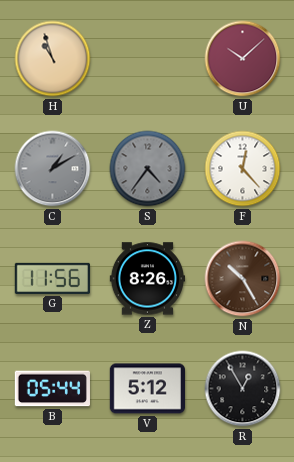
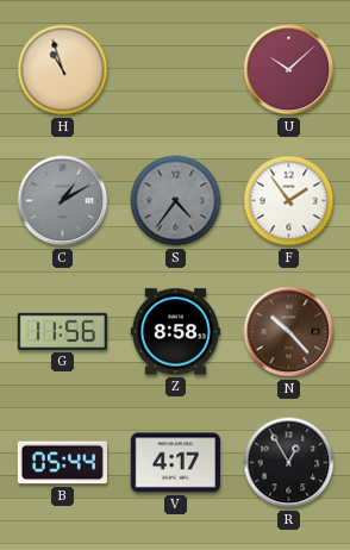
F: 12:23 -> 1:54 (289, 201)
Z: 8:26 -> 8:58 (175, 332)
N: 10:25 -> 10:23 (289, 332)
V: 5:12 -> 4:17 (175, 463)
